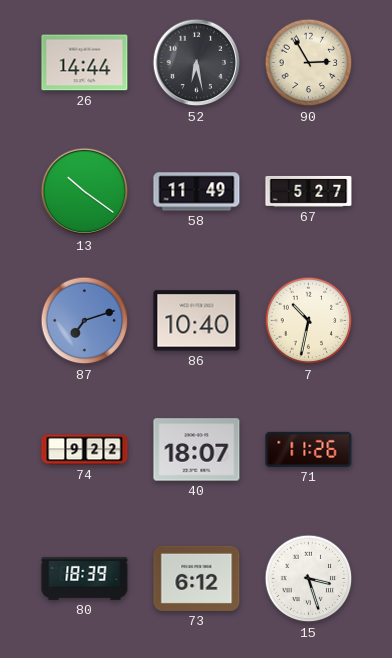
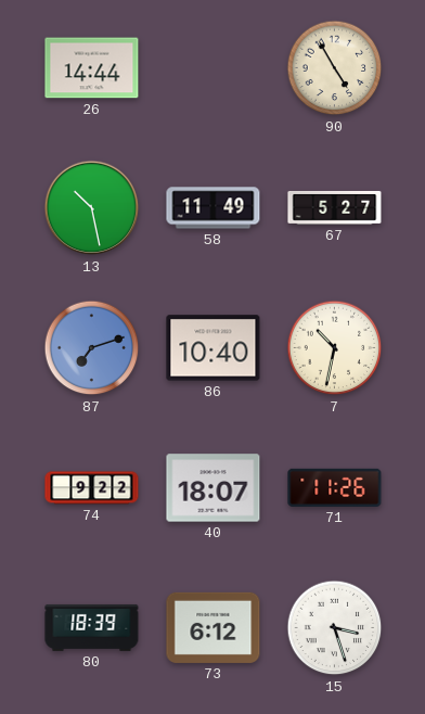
52: 6:28 -> none (197, 63)
90: 2:55 -> 4:55 (335, 68)
13: 10:21 -> 10:28 (92, 208)
